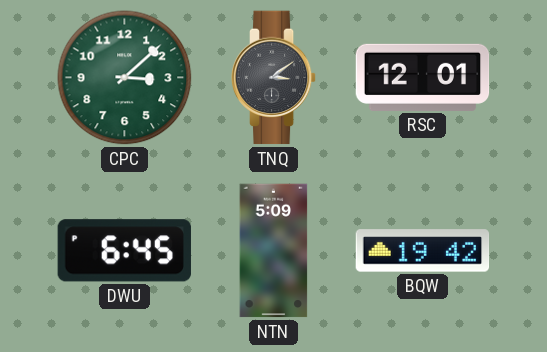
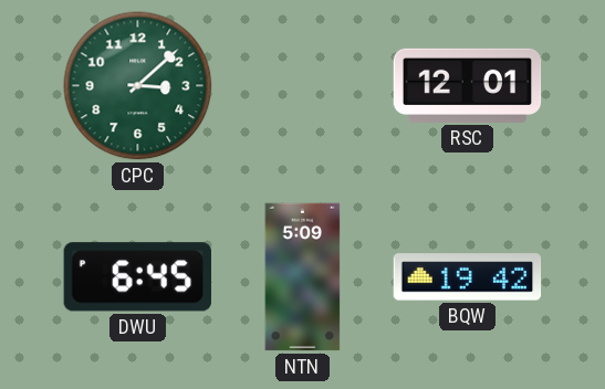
TNQ: 3:09 -> none (274, 78)
